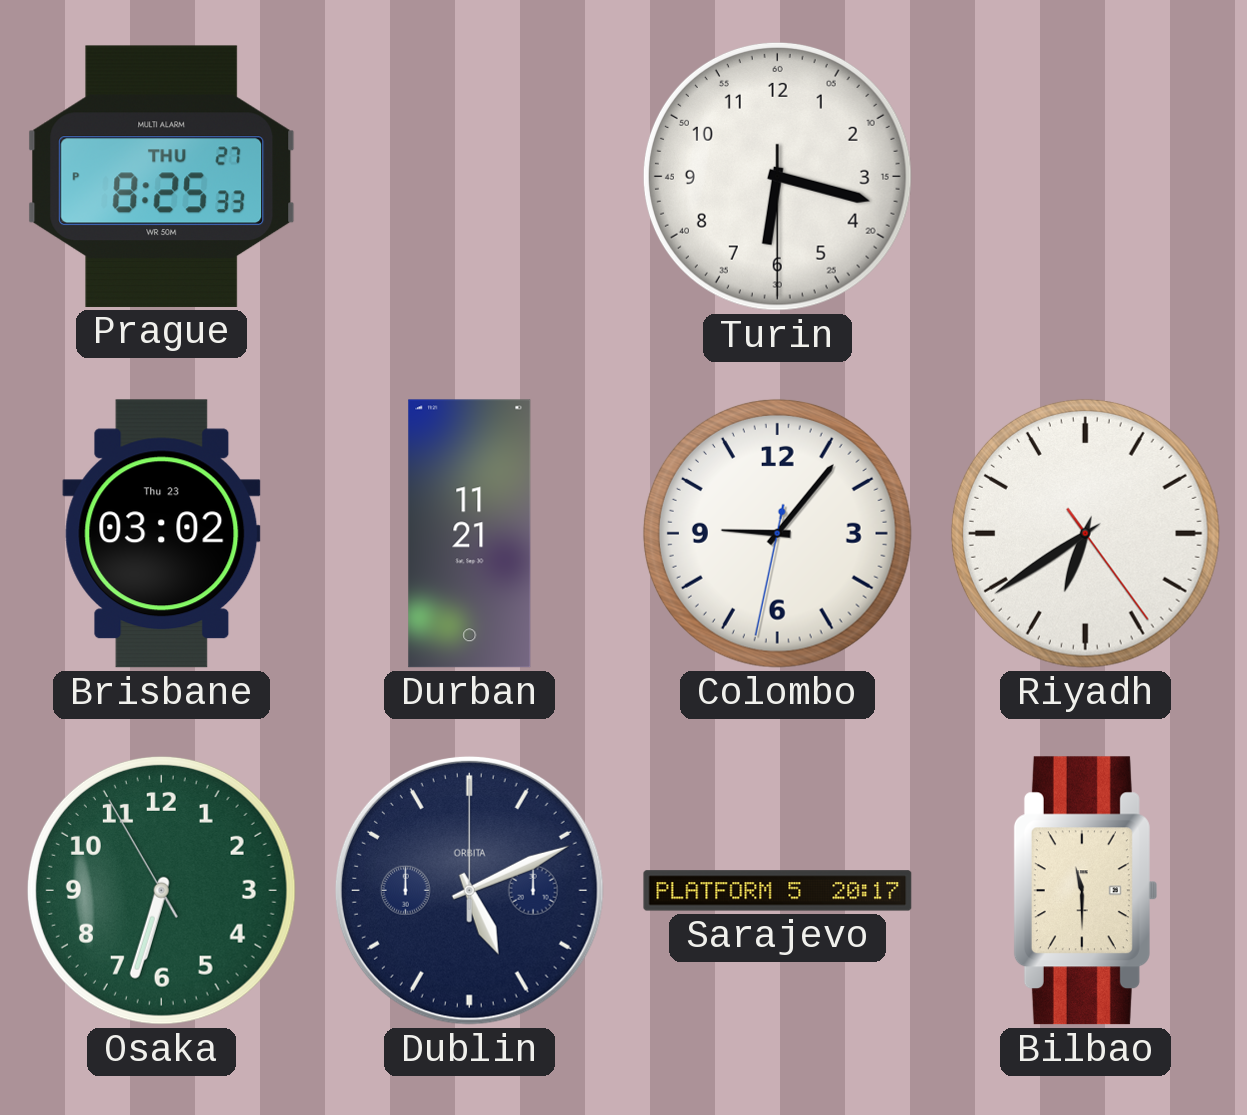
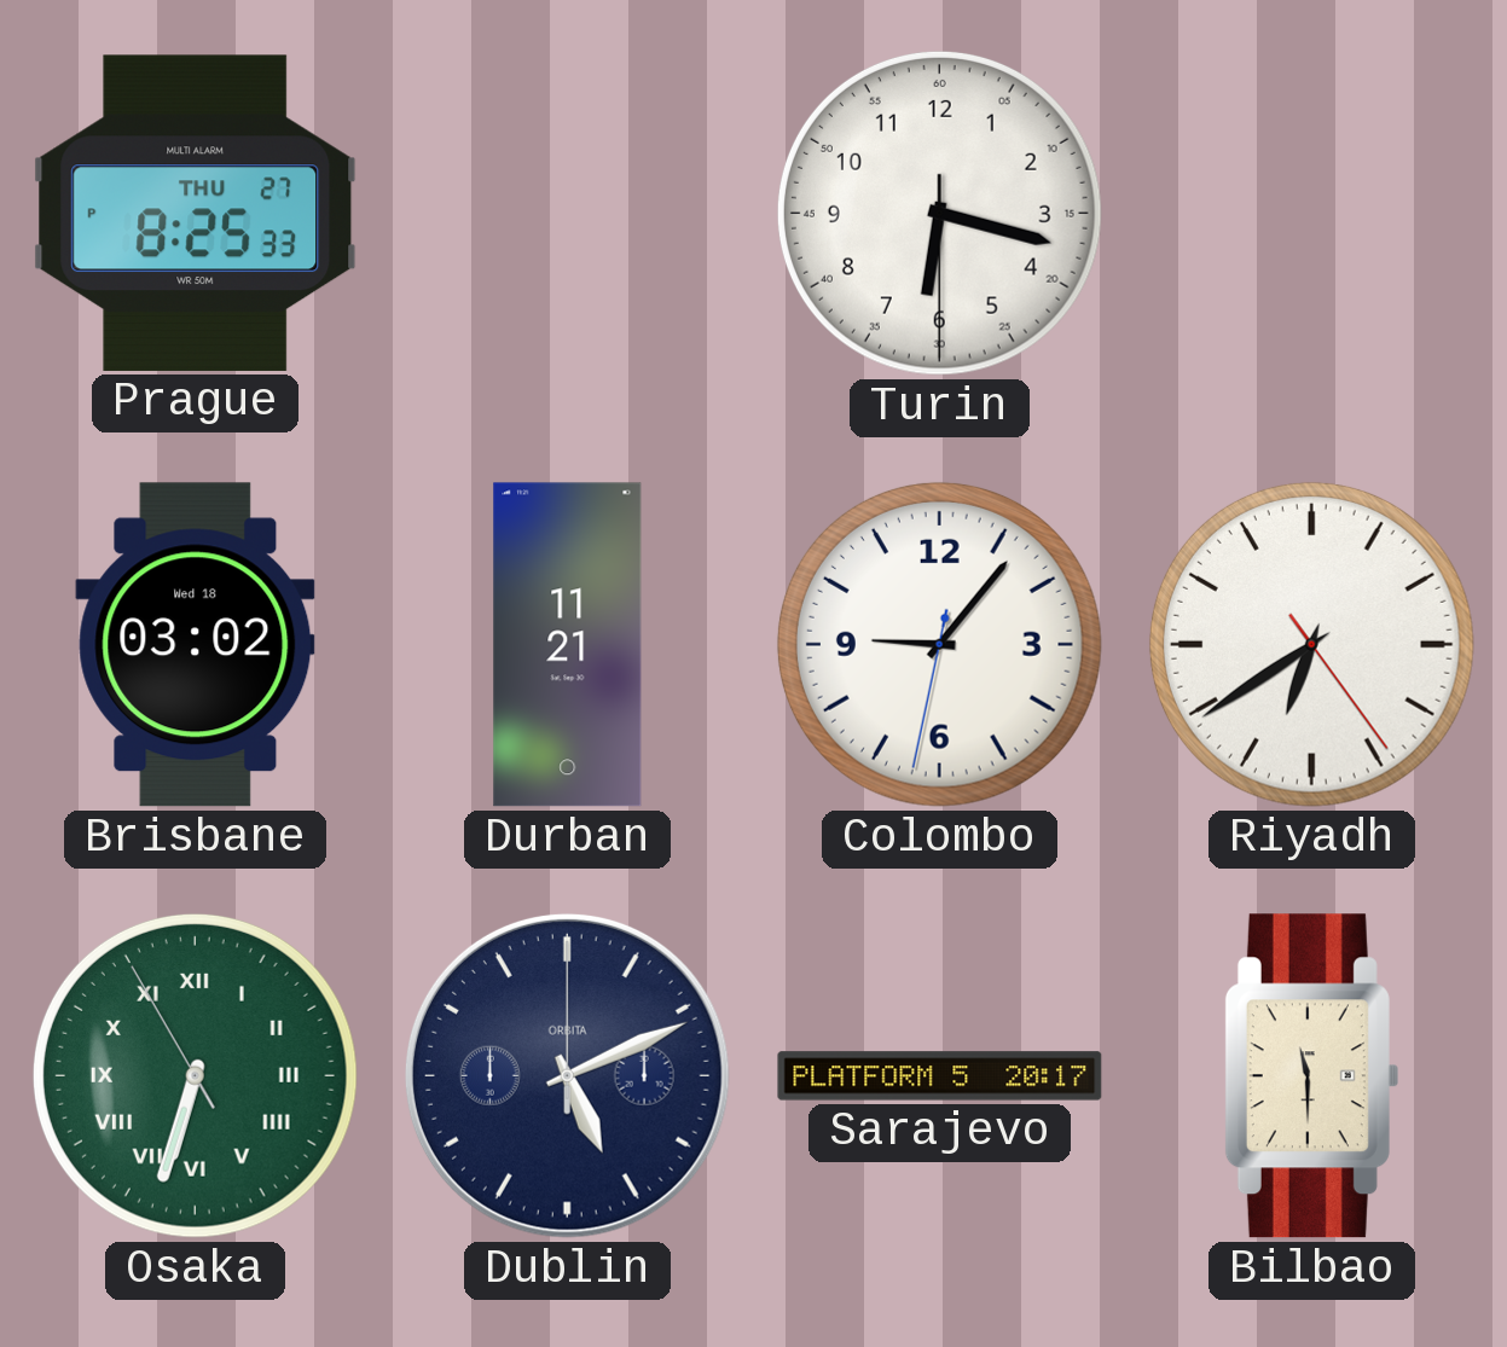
Brisbane date: Thu 23 -> Wed 18 (196, 645)
Osaka numerals: Arabic -> Roman (195, 1075)
